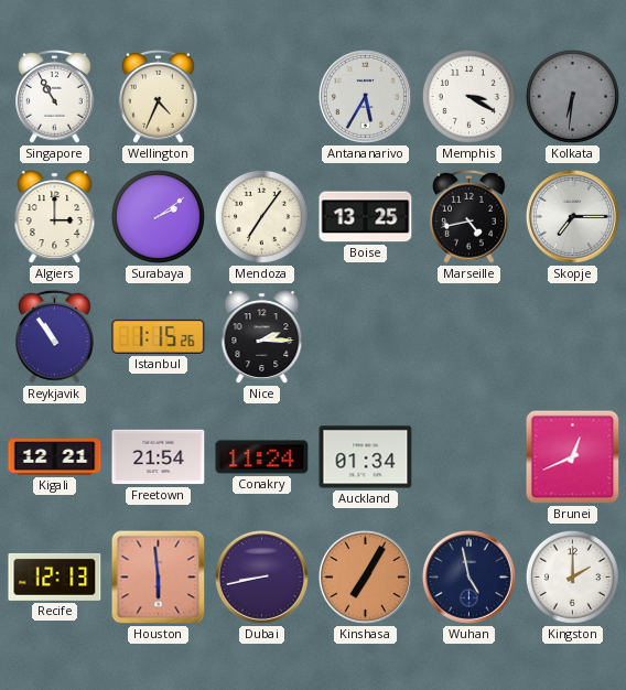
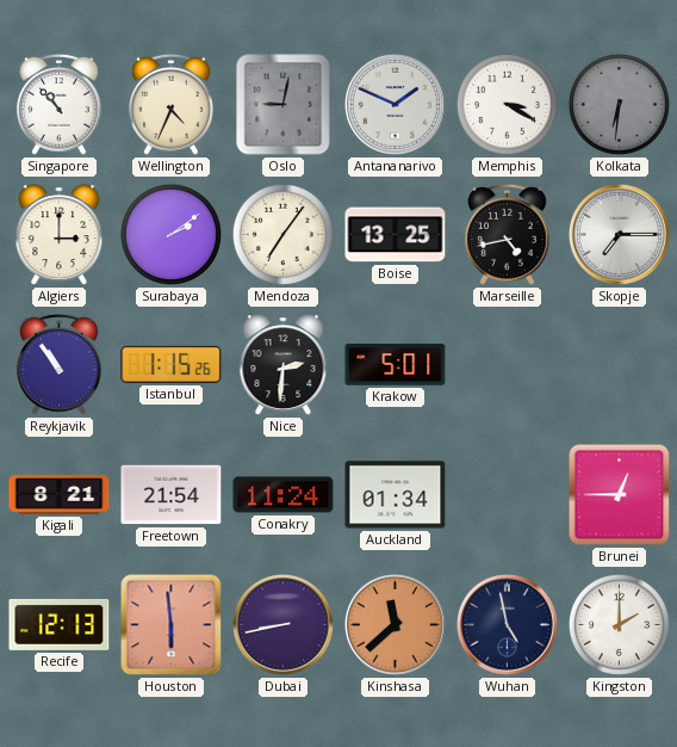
Singapore: 10:55 -> 10:53 (58, 104)
Oslo: none -> 9:02 (284, 105)
Antananarivo: 5:35 -> 1:49 (395, 104)
Nice: 2:15 -> 2:31 (284, 365)
Krakow: none -> 5:01 (396, 365)
Kigali: 12:21 -> 8:21 (60, 495)
Brunei: 12:41 -> 12:45 (620, 495)
Kinshasa: 7:05 -> 11:38 (395, 624)
